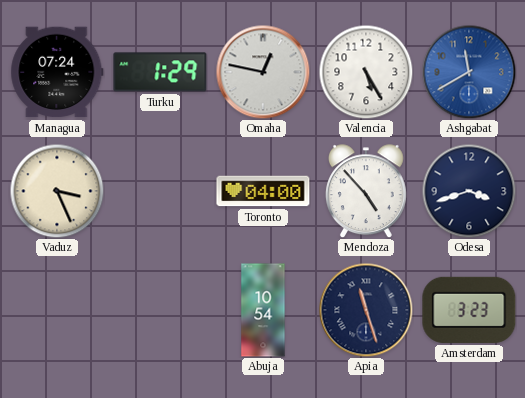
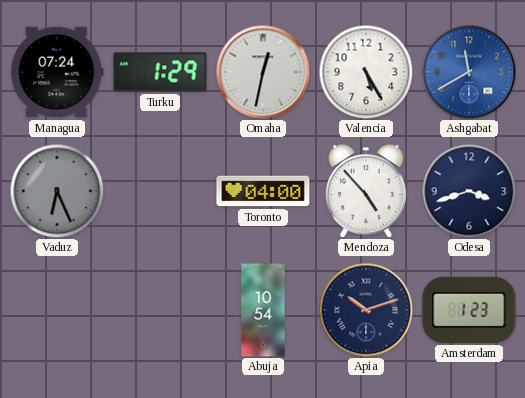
Omaha: 12:47 -> 12:32 (263, 72)
Vaduz: 3:26 -> 6:26 (57, 191)
Vaduz dial: cream -> grey (57, 191)
Apia: 11:27 -> 10:12 (366, 310)
Amsterdam: 3:23 -> 1:23 (469, 310)
